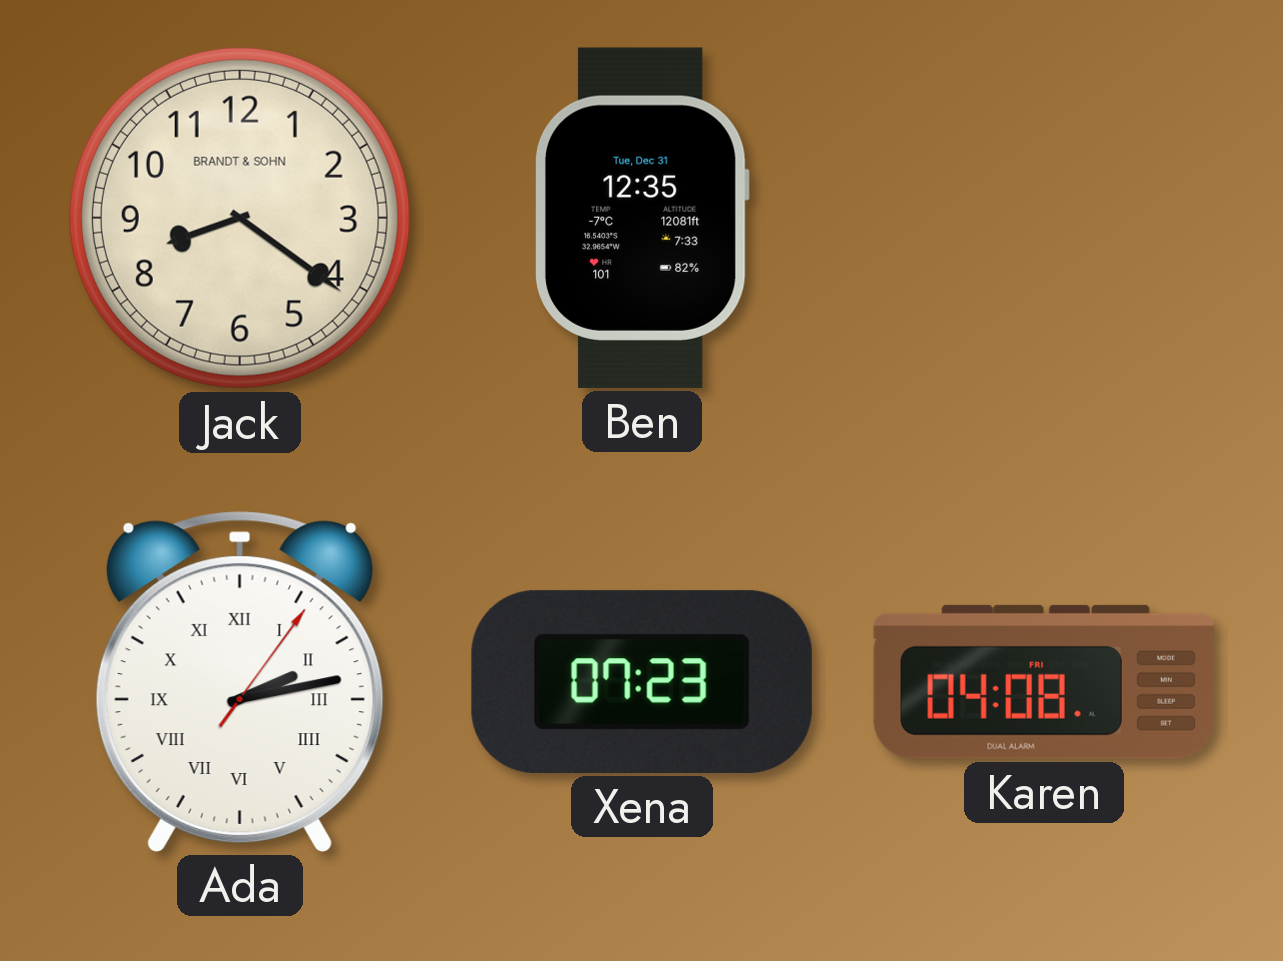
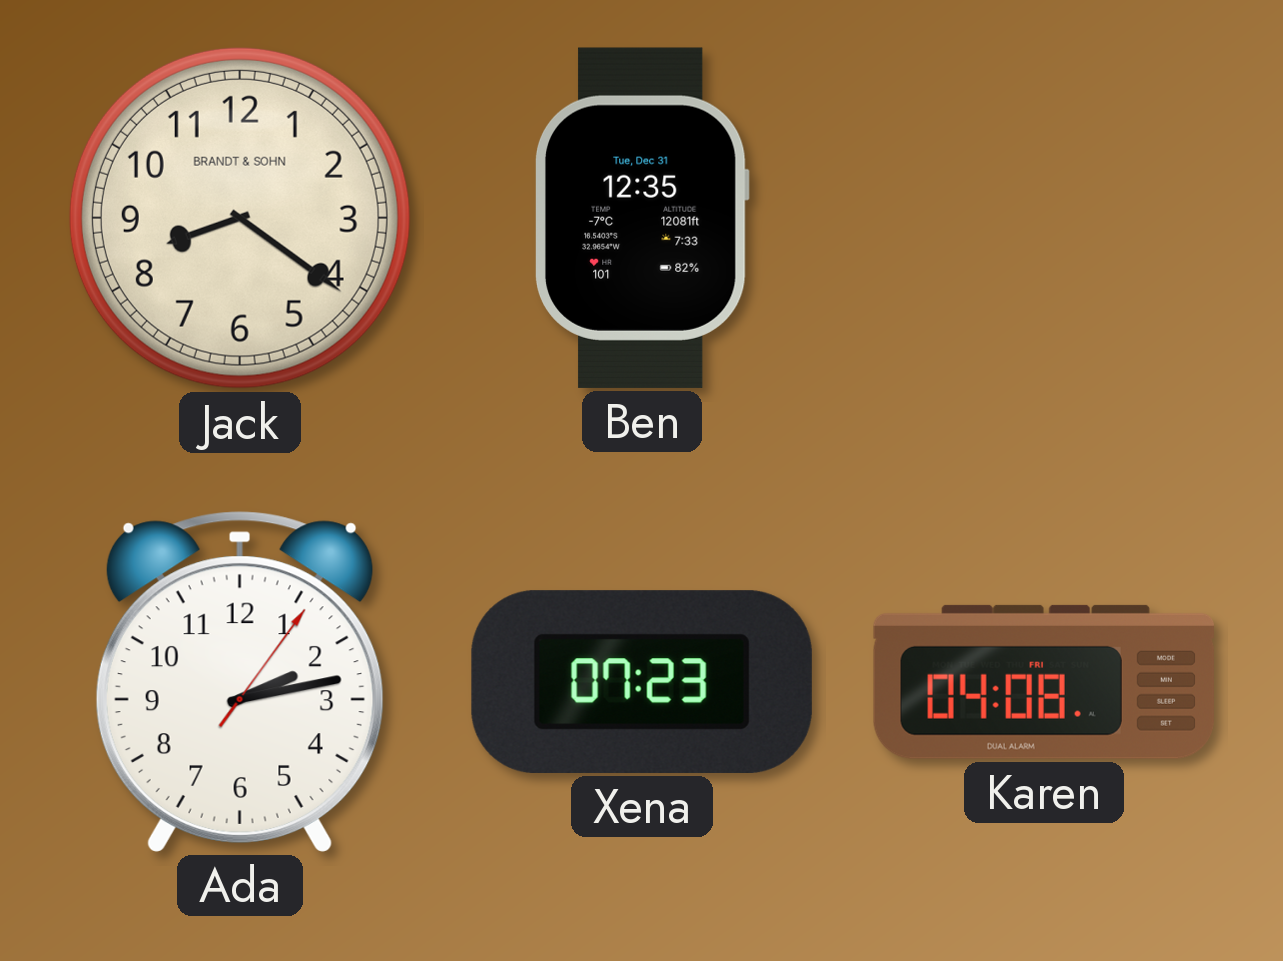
Ada numerals: Roman -> Arabic (240, 682)
